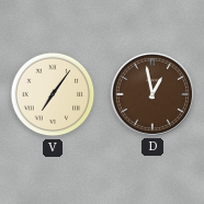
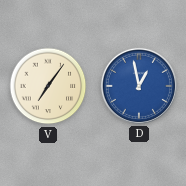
D dial: brown -> blue (139, 86)
